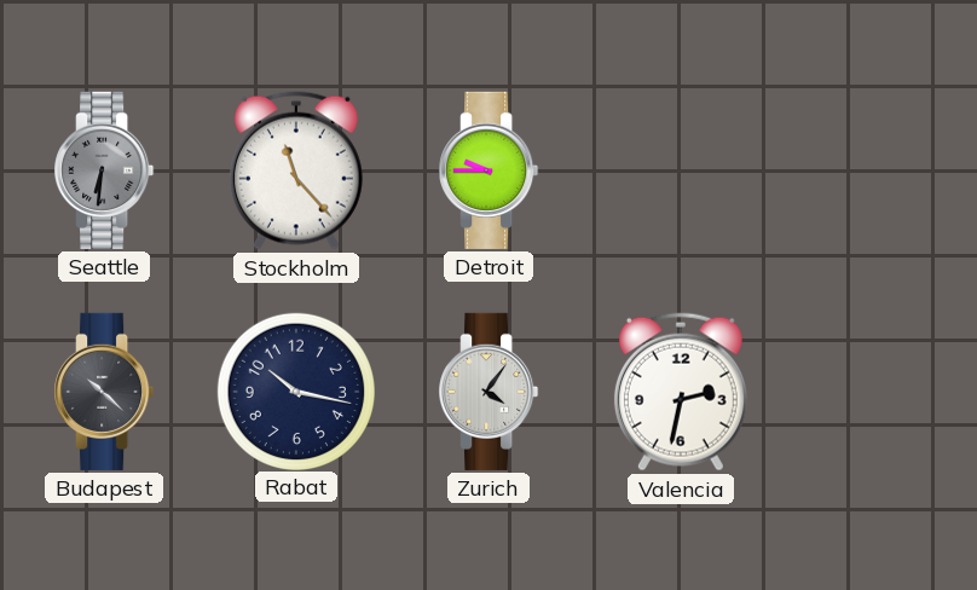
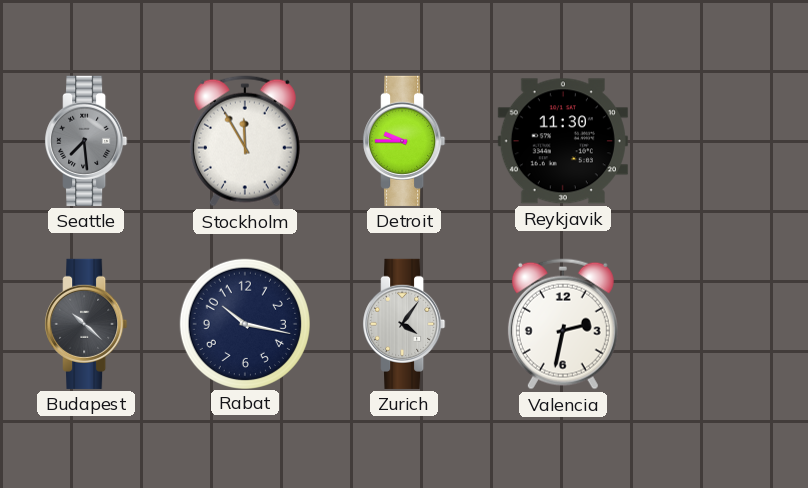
Seattle: 6:31 -> 7:29 (86, 141)
Stockholm: 11:23 -> 11:55 (245, 141)
Reykjavik: none -> 11:30 (563, 141)
